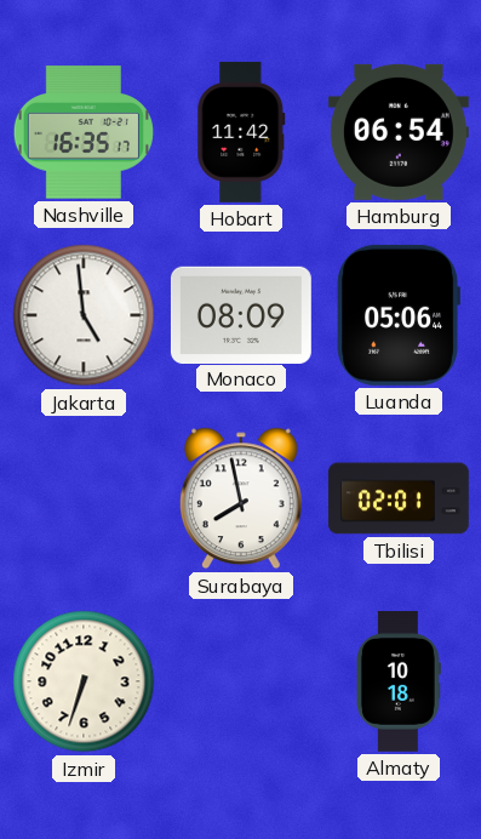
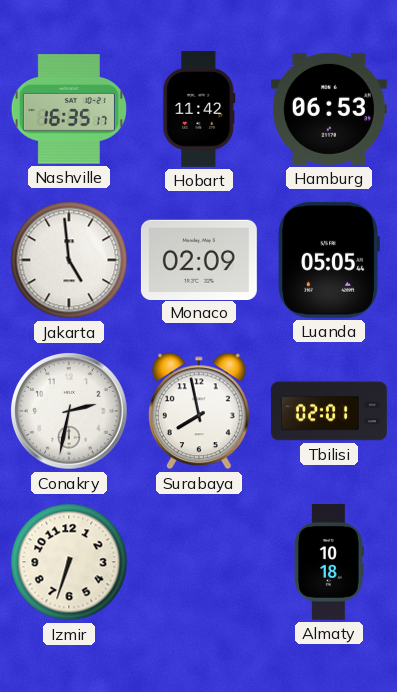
Hamburg: 06:54 -> 06:53 (329, 109)
Monaco: 08:09 -> 02:09 (199, 259)
Luanda: 05:06 -> 05:05 (329, 260)
Conakry: none -> 2:32 (69, 411)
